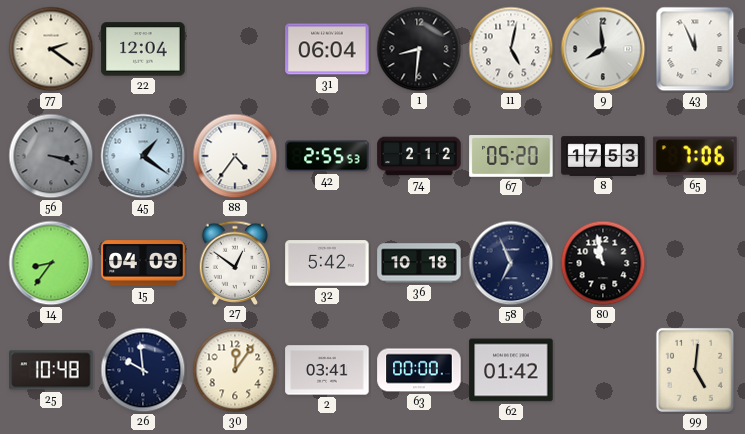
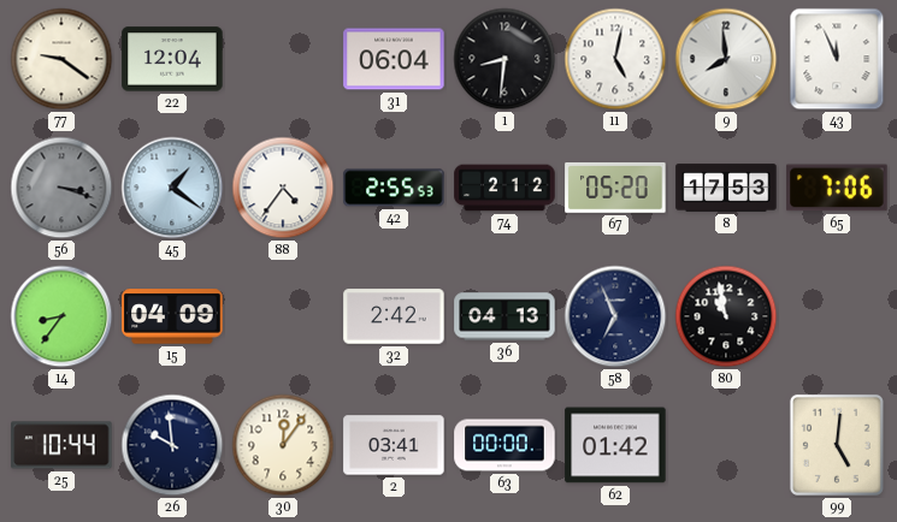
77: 2:21 -> 9:21 (61, 59)
27: 12:51 -> none (235, 262)
32: 5:42 -> 2:42 (394, 316)
36: 10:18 -> 04:13 (504, 316)
25: 10:48 -> 10:44 (61, 445)
